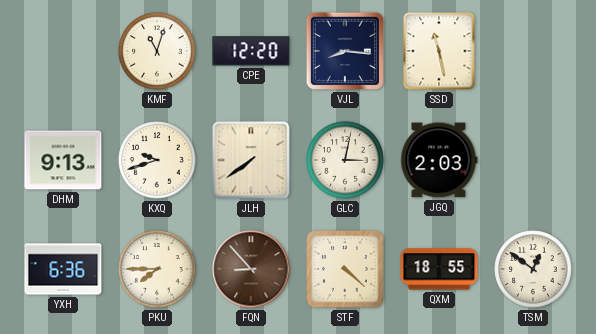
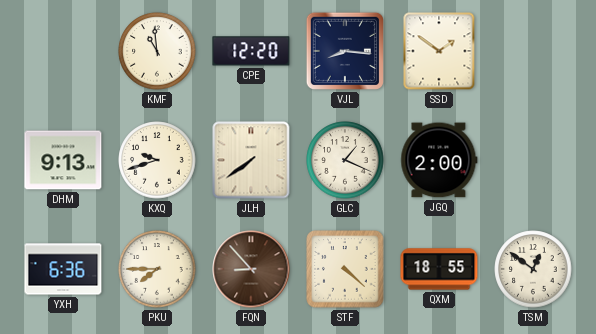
KMF: 11:03 -> 10:59 (157, 51)
SSD: 11:28 -> 1:51 (439, 51)
GLC: 3:02 -> 1:19 (345, 160)
JGQ: 2:03 -> 2:00 (439, 160)
